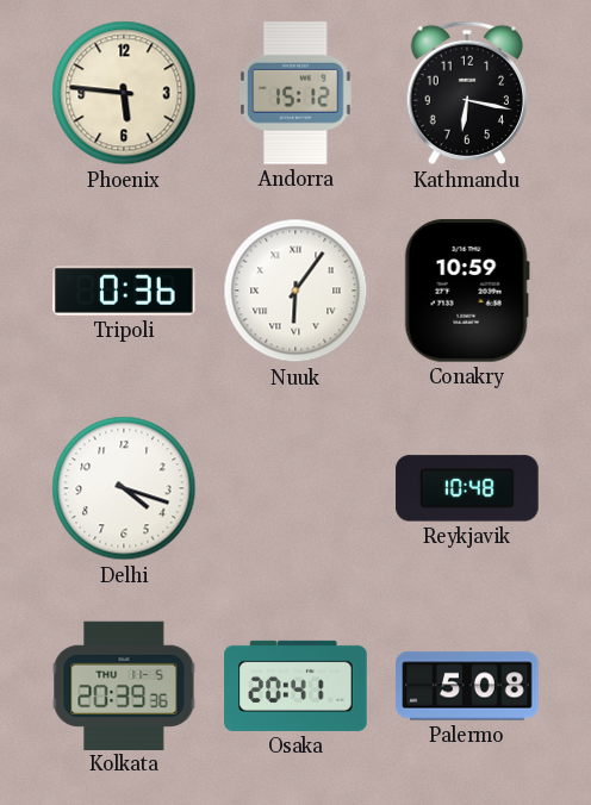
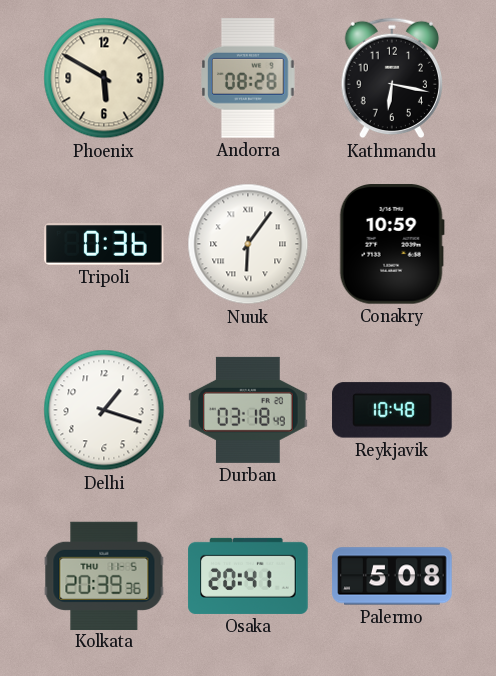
Phoenix: 5:46 -> 5:50 (104, 78)
Andorra: 15:12 -> 08:28 (248, 78)
Delhi: 4:18 -> 1:18 (104, 410)
Durban: none -> 03:18 (248, 410)
